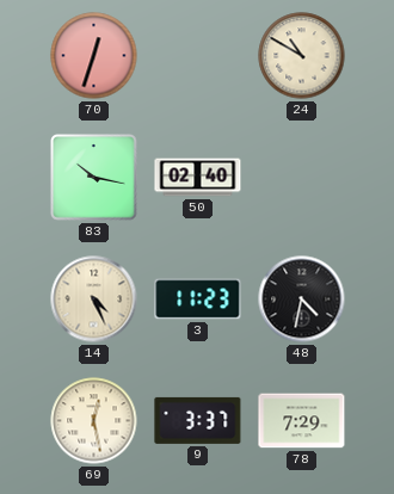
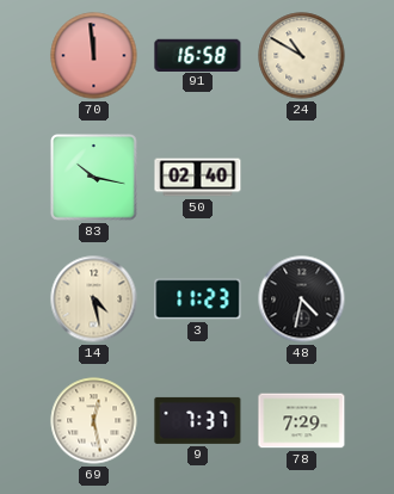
70: 12:33 -> 11:59 (94, 56)
91: none -> 16:58 (198, 55)
14: 4:26 -> 4:28 (94, 300)
9: 3:37 -> 7:37 (198, 420)
